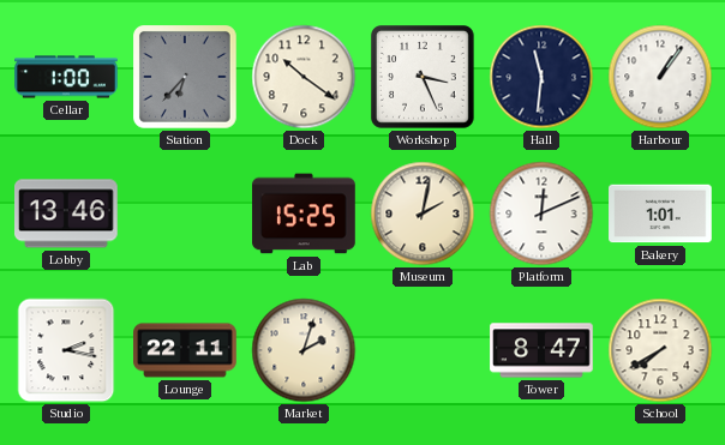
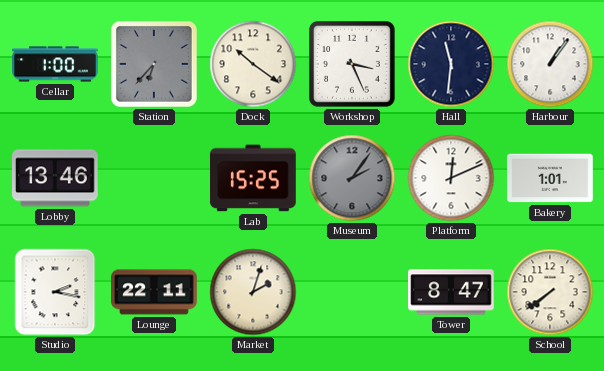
Museum: 2:02 -> 2:06 (352, 178)
Museum dial: cream -> grey (352, 178)
School: 7:40 -> 7:39 (550, 292)
